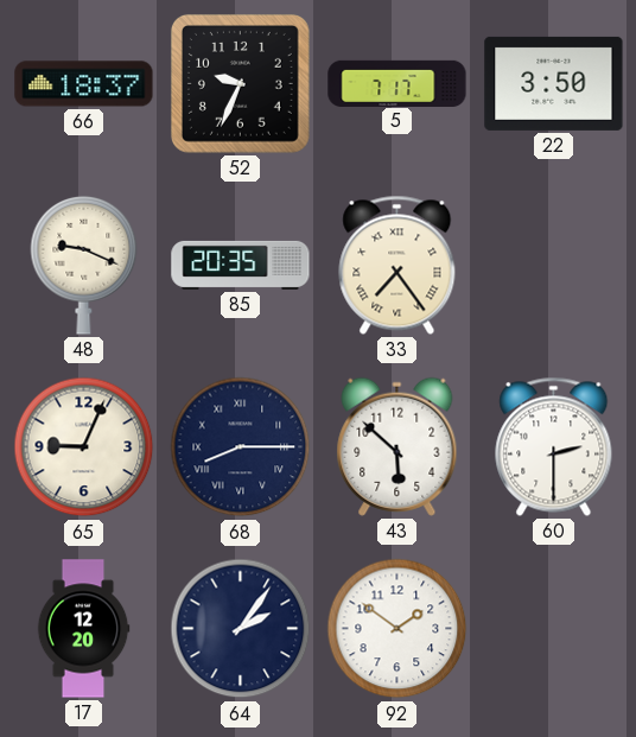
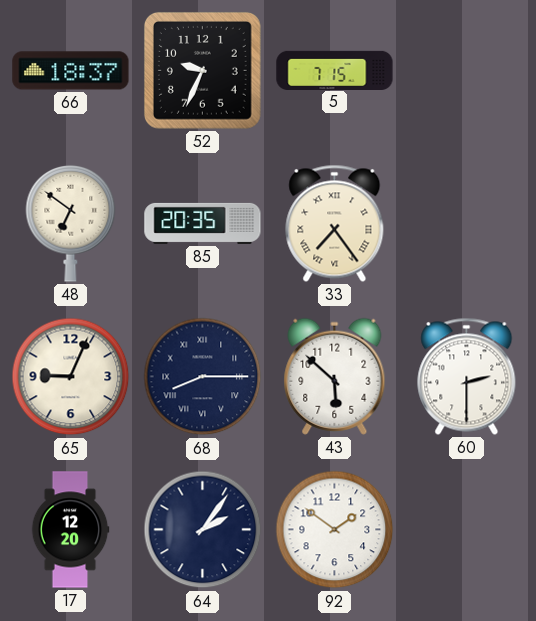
5: 7:17 -> 7:15 (335, 70)
22: 3:50 -> none (554, 83)
48: 9:19 -> 6:51 (71, 223)
